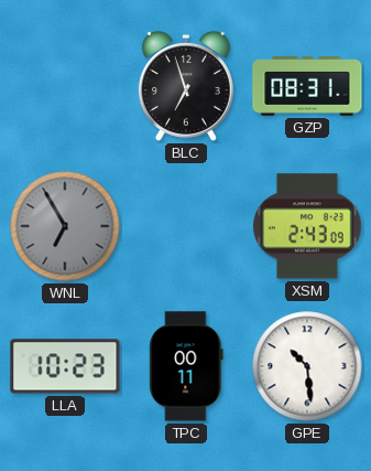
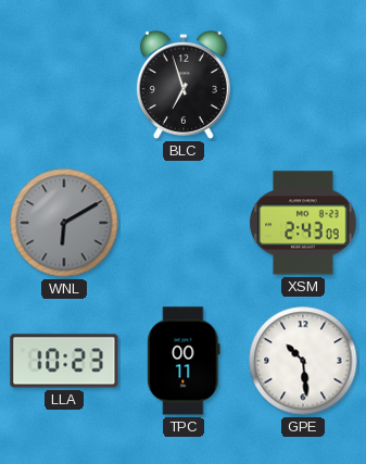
GZP: 08:31 -> none (307, 86)
WNL: 6:55 -> 6:10 (64, 223)
